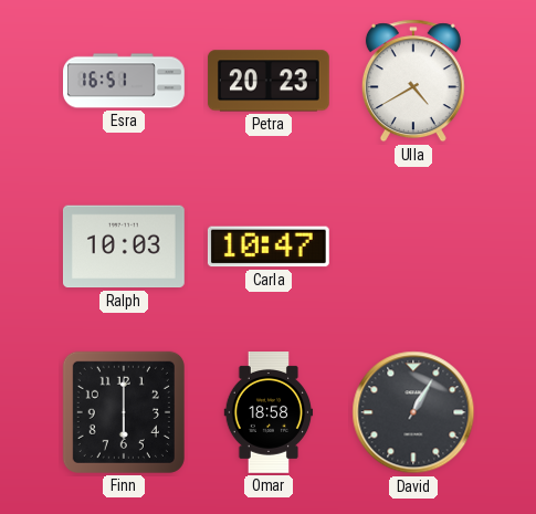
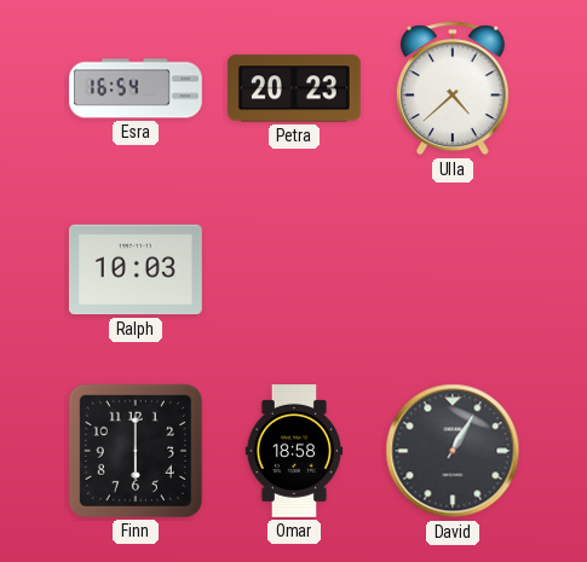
Esra: 16:51 -> 16:54 (137, 88)
Ulla: 4:40 -> 4:38 (453, 88)
Carla: 10:47 -> none (269, 246)
